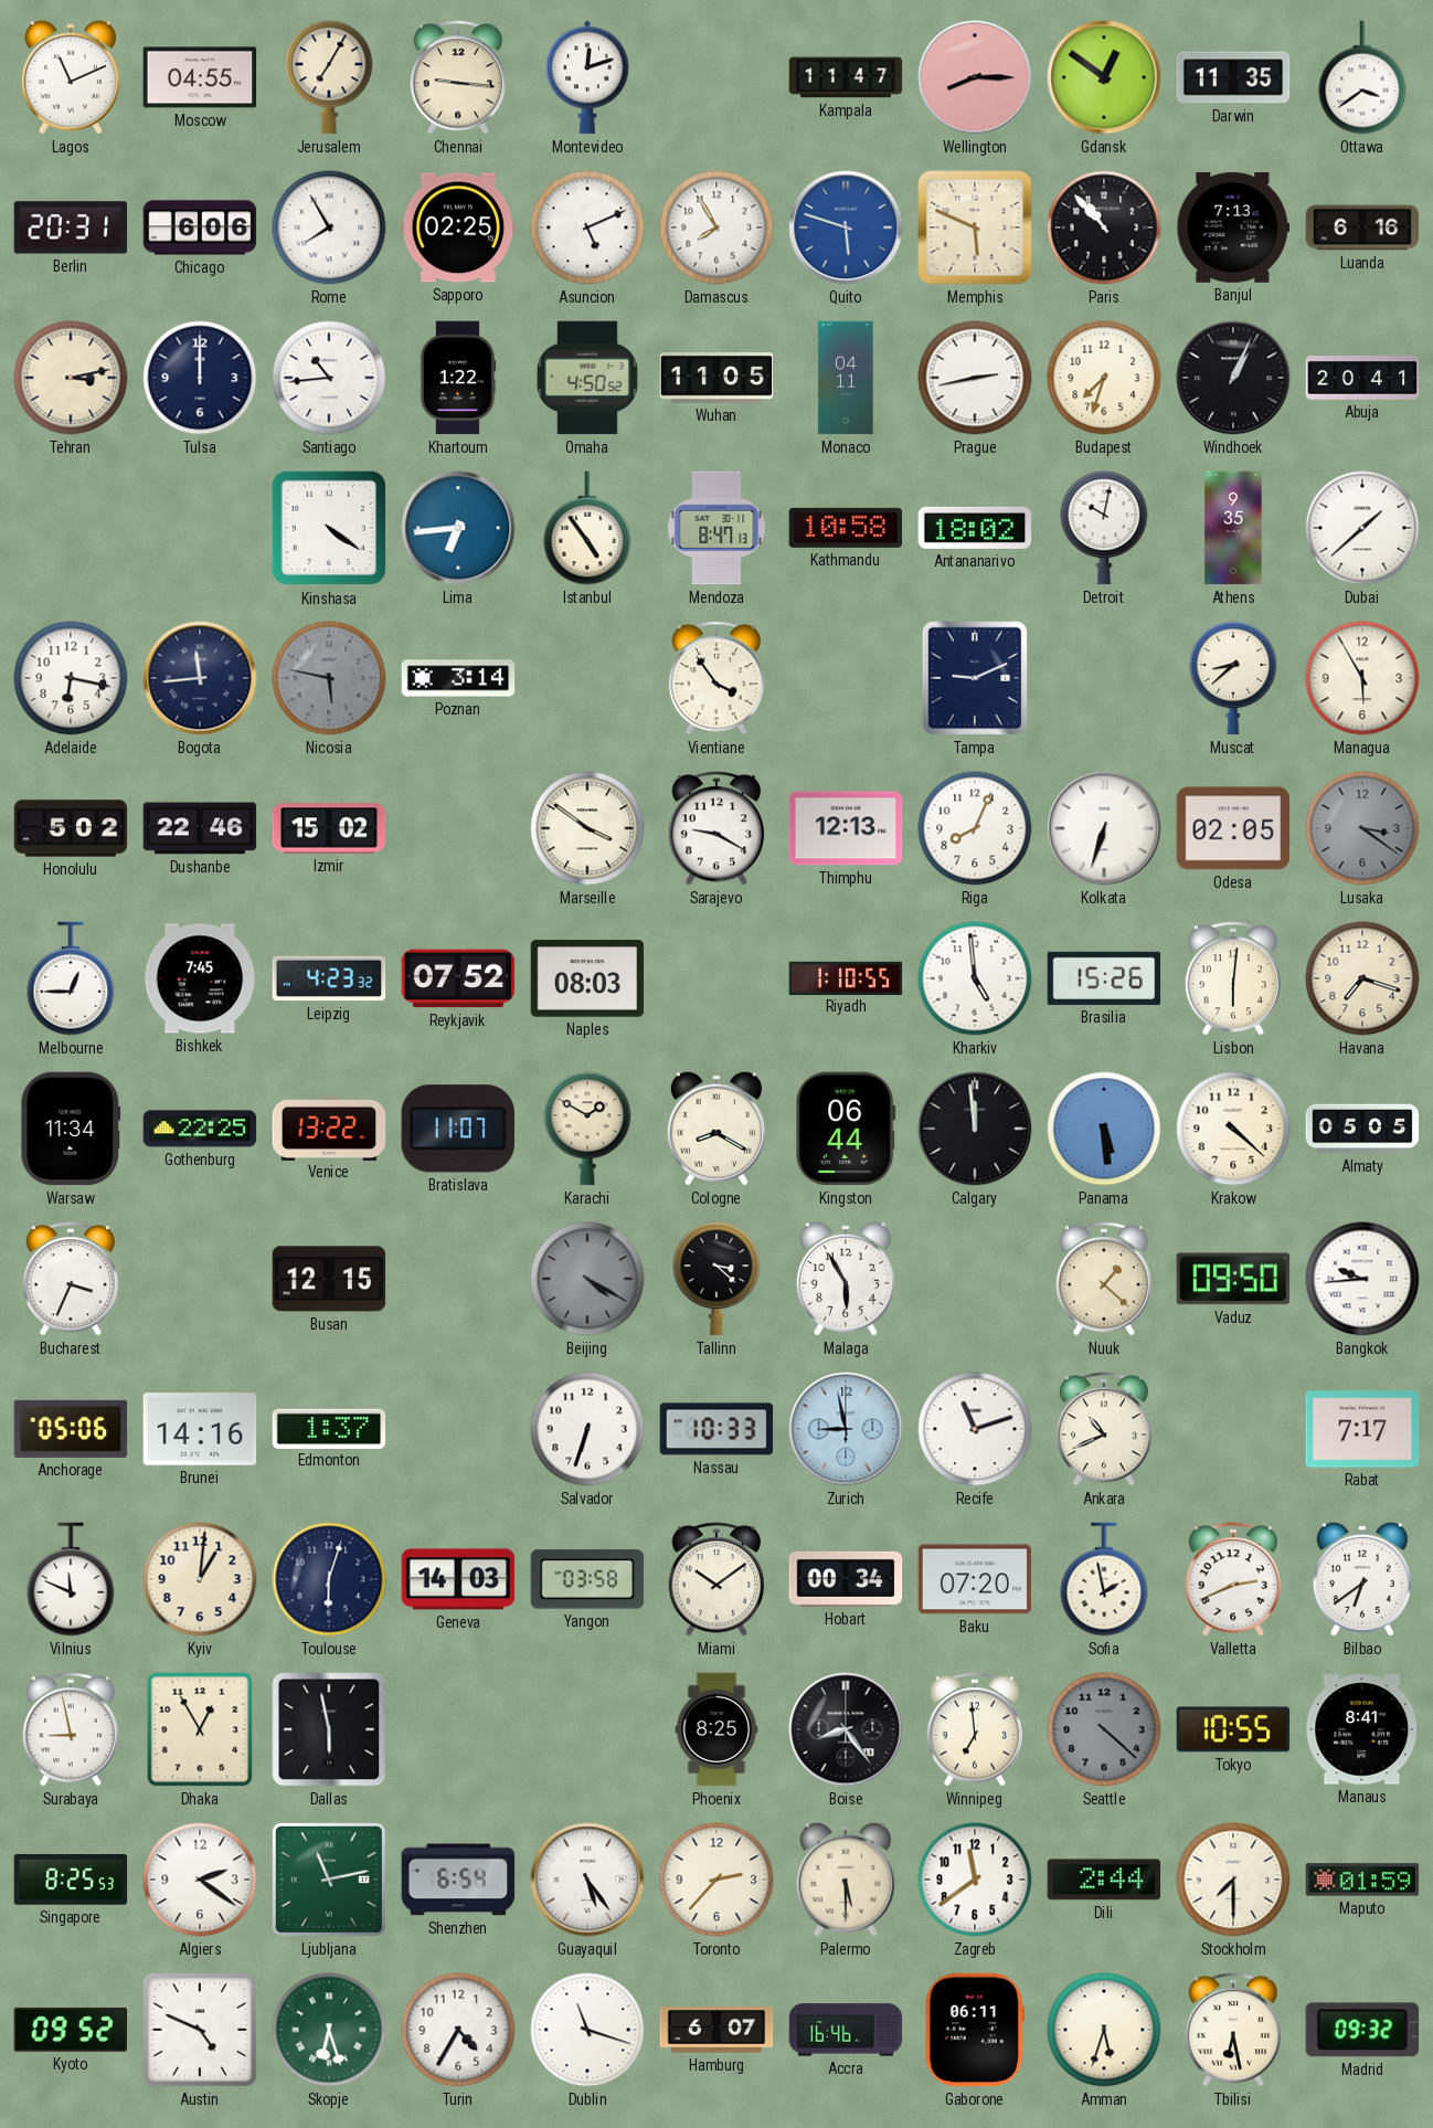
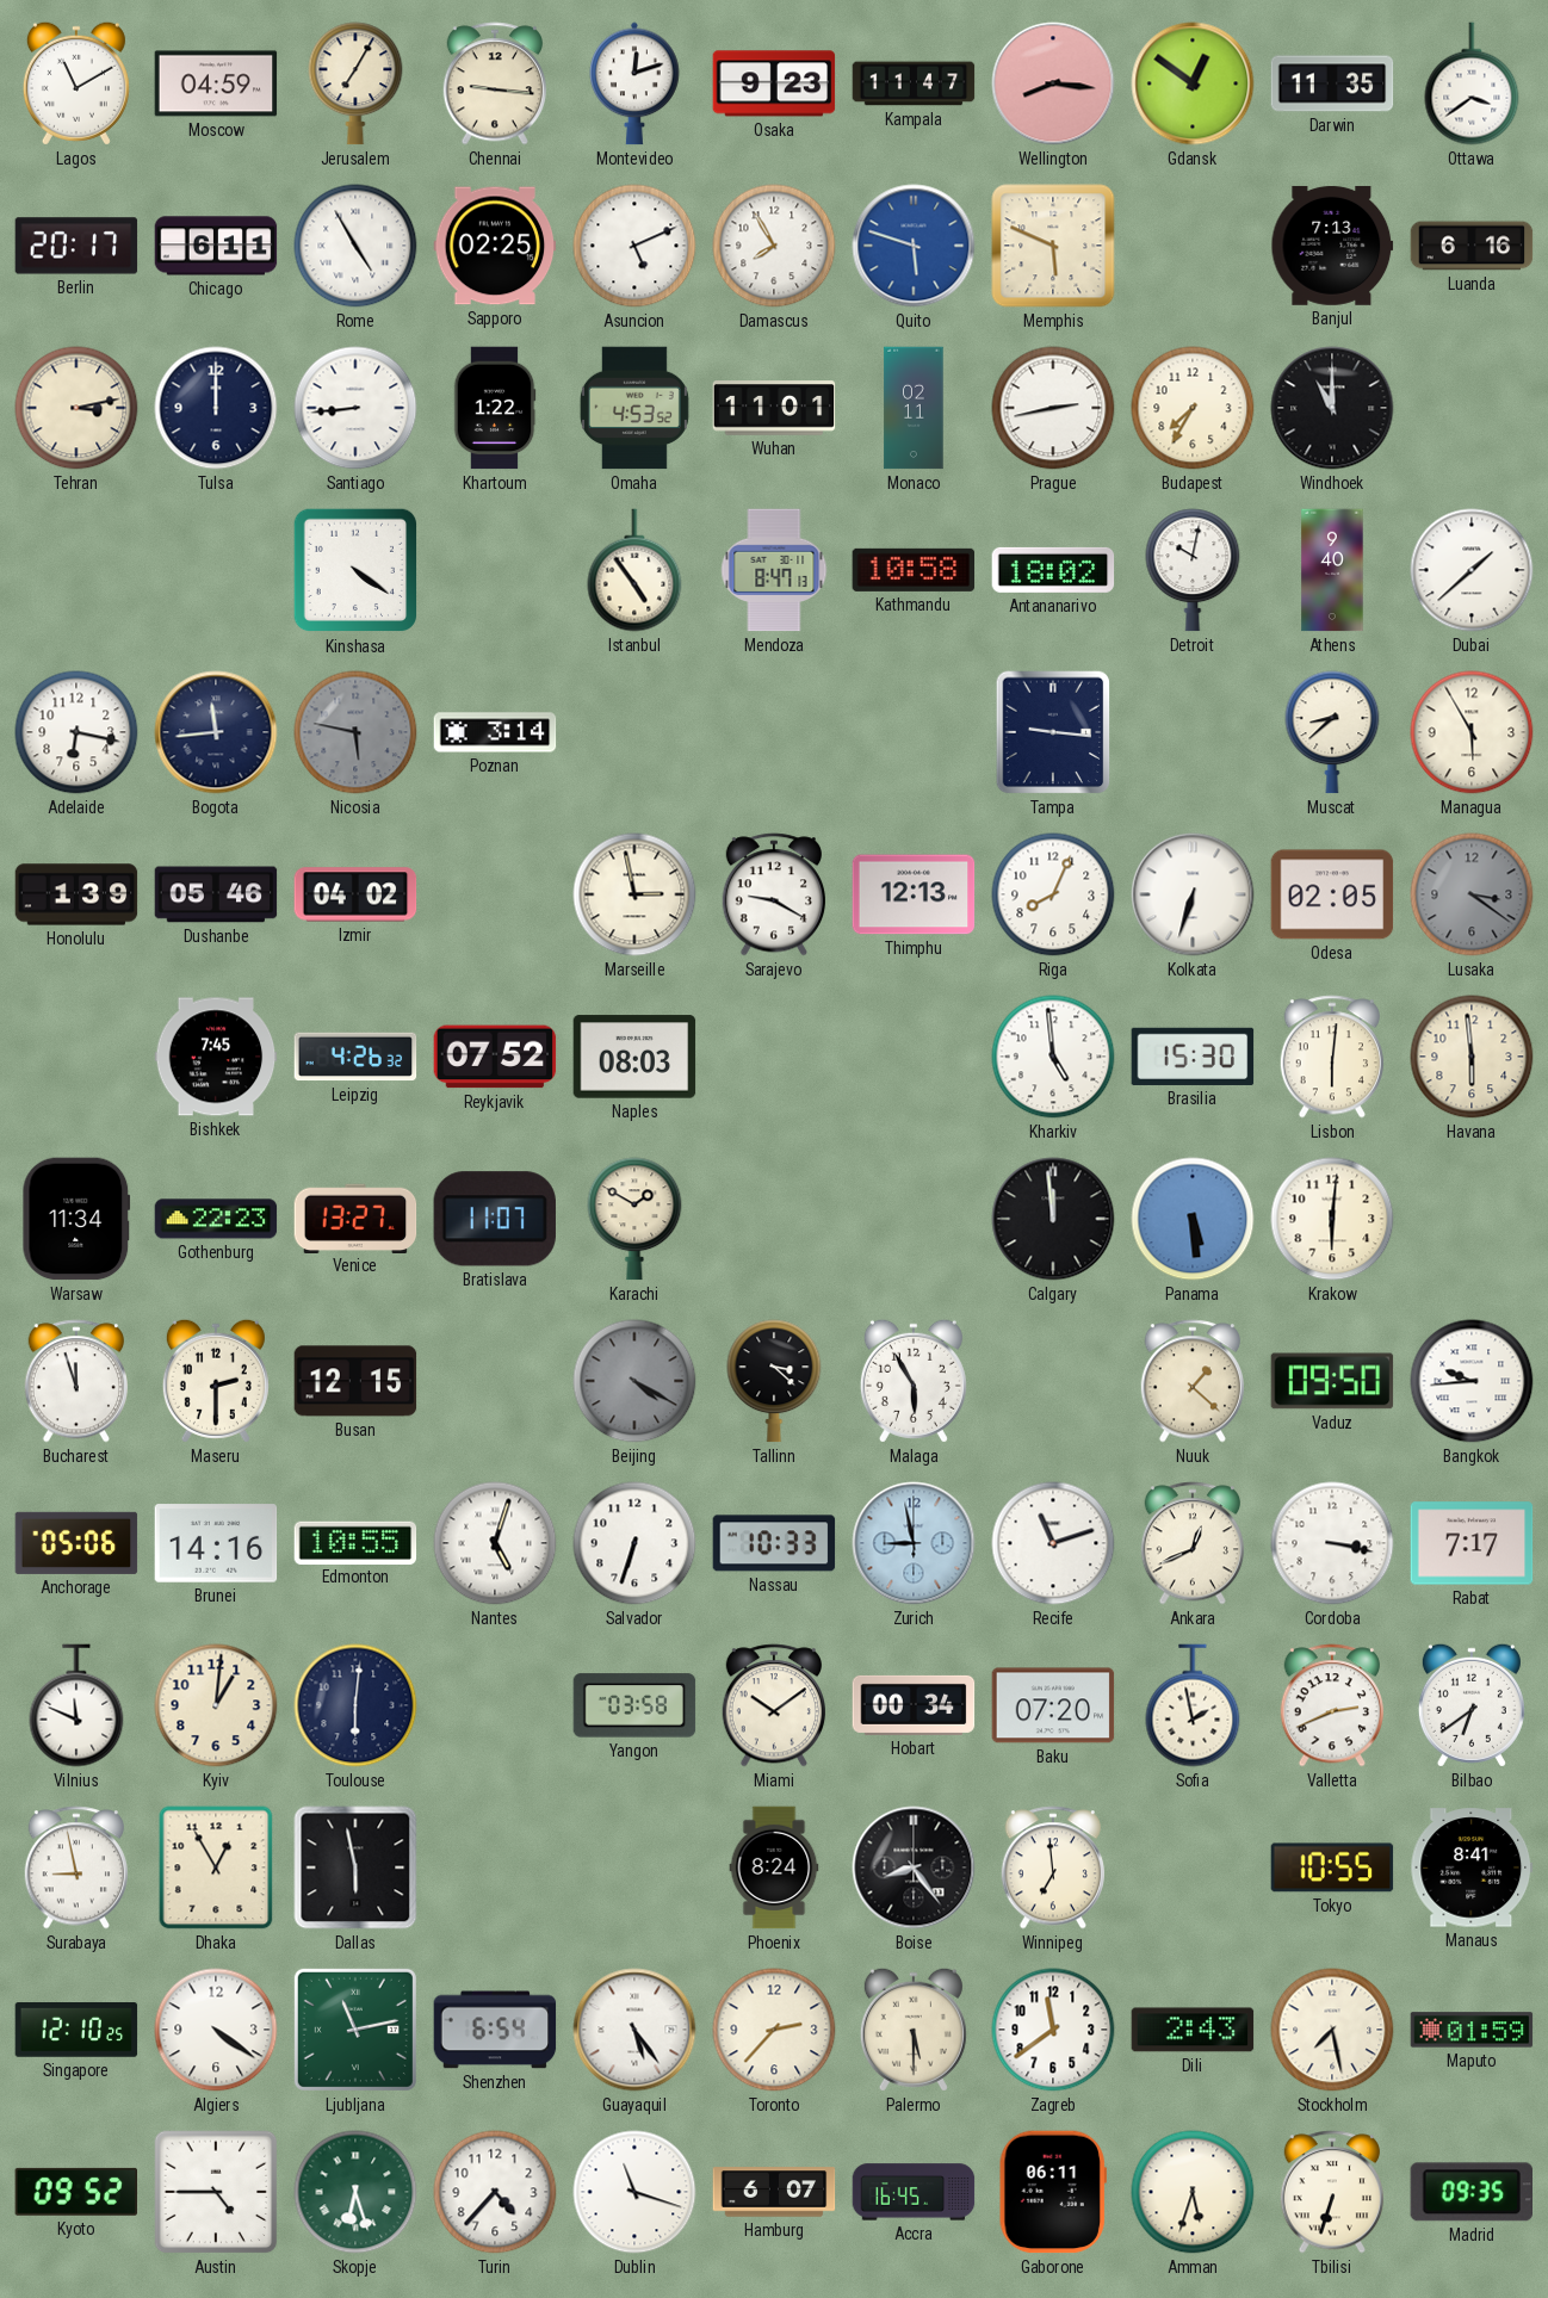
Lagos: 11:11 -> 11:10 (76, 83)
Moscow: 04:55 -> 04:59 (216, 83)
Osaka: none -> 9:23 (774, 83)
Wellington: 8:15 -> 8:16 (1053, 83)
Berlin: 20:31 -> 20:17 (76, 246)
Chicago: 6:06 -> 6:11 (216, 246)
Rome: 7:55 -> 4:55 (355, 246)
Paris: 10:53 -> none (1104, 227)
Santiago: 10:44 -> 8:44 (355, 408)
Omaha: 4:50 -> 4:53 (634, 408)
Wuhan: 11:05 -> 11:01 (774, 408)
Monaco: 04:11 -> 02:11 (914, 408)
Budapest: 7:33 -> 7:35 (1193, 408)
Windhoek: 1:04 -> 11:00 (1332, 408)
Abuja: 20:41 -> none (1362, 378)
Lima: 6:44 -> none (458, 528)
Athens: 9:35 -> 9:40 (1332, 570)
Vientiane: 3:54 -> none (715, 678)
Tampa: 9:11 -> 9:16 (1053, 732)
Honolulu: 5:02 -> 1:39 (76, 894)
Dushanbe: 22:46 -> 05:46 (216, 894)
Izmir: 15:02 -> 04:02 (355, 894)
Marseille: 3:51 -> 2:58 (634, 894)
Melbourne: 12:45 -> none (71, 978)
Leipzig: 4:23 -> 4:26 (355, 1057)
Riyadh: 1:10 -> none (846, 977)
Brasilia: 15:26 -> 15:30 (1193, 1057)
Havana: 7:18 -> 5:59 (1472, 1057)
Gothenburg: 22:25 -> 22:23 (216, 1219)
Venice: 13:22 -> 13:27 (355, 1218)
Cologne: 8:20 -> none (716, 1129)
Kingston: 06:44 -> none (846, 1129)
Krakow: 4:22 -> 6:01 (1332, 1219)
Almaty: 05:05 -> none (1362, 1129)
Bucharest: 3:34 -> 11:57 (75, 1381)
Maseru: none -> 2:30 (216, 1381)
Edmonton: 1:37 -> 10:55 (355, 1542)
Nantes: none -> 5:03 (495, 1543)
Ankara: 10:41 -> 12:41 (1191, 1543)
Cordoba: none -> 3:17 (1332, 1543)
Toulouse: 6:03 -> 6:01 (355, 1705)
Geneva: 14:03 -> none (458, 1579)
Phoenix: 8:25 -> 8:24 (774, 1867)
Seattle: 4:22 -> none (1104, 1729)
Singapore: 8:25 -> 12:10 (76, 2030)
Algiers: 2:21 -> 4:21 (216, 2030)
Dili: 2:44 -> 2:43 (1193, 2030)
Stockholm: 7:30 -> 7:28 (1332, 2030)
Austin: 4:49 -> 4:45 (216, 2192)
Turin: 4:35 -> 4:37 (495, 2192)
Accra: 16:46 -> 16:45 (914, 2192)
Tbilisi: 6:28 -> 6:33 (1331, 2192)
Madrid: 09:32 -> 09:35 (1470, 2192)
